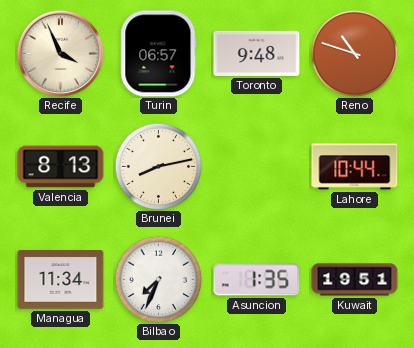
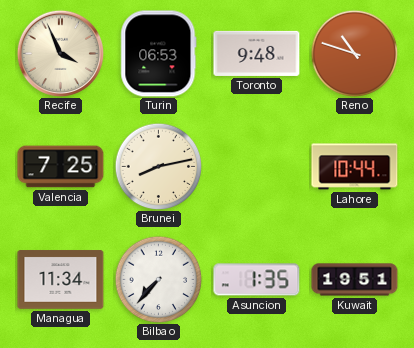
Turin: 06:57 -> 06:53 (159, 54)
Valencia: 8:13 -> 7:25 (61, 167)
Bilbao: 7:34 -> 7:37 (158, 279)
